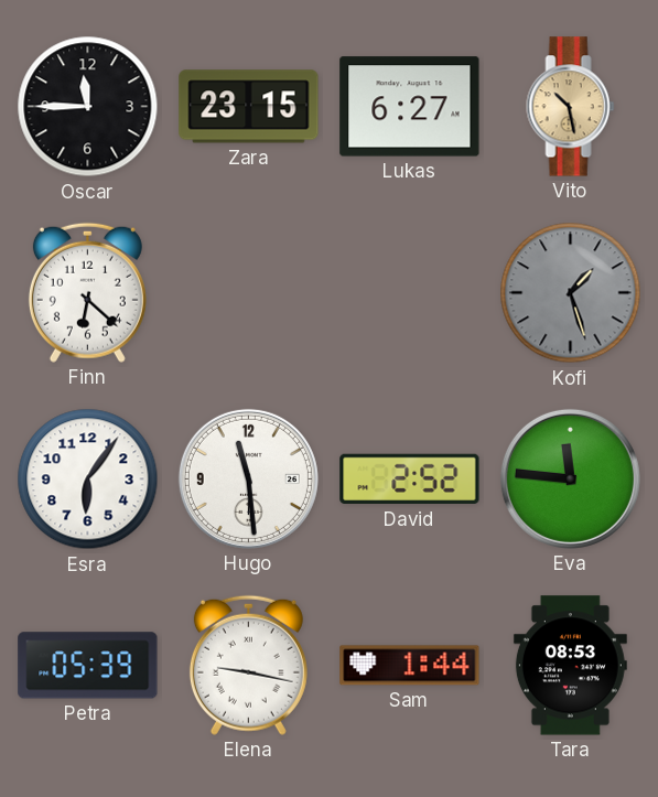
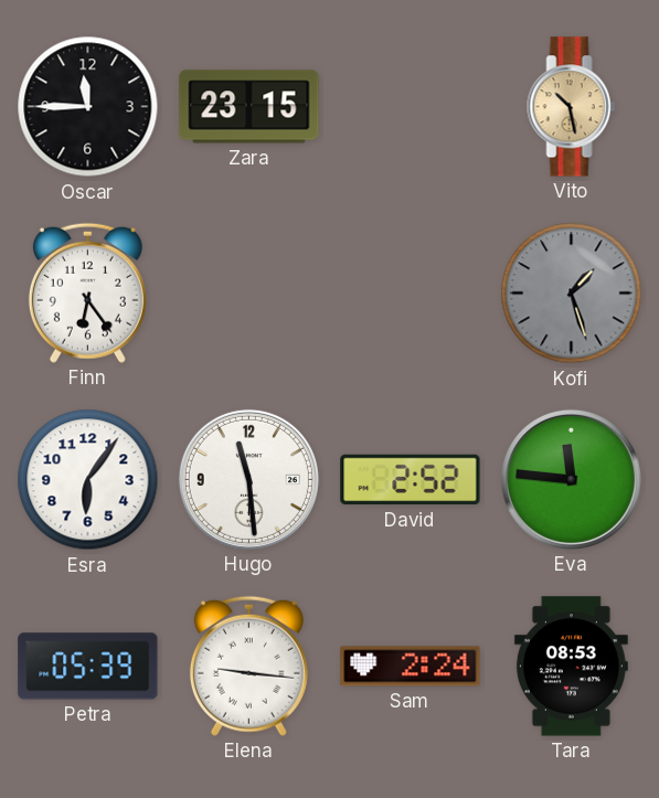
Lukas: 6:27 -> none (410, 107)
Finn: 6:22 -> 6:24 (87, 292)
Elena: 9:17 -> 9:16 (248, 666)
Sam: 1:44 -> 2:24 (411, 667)
